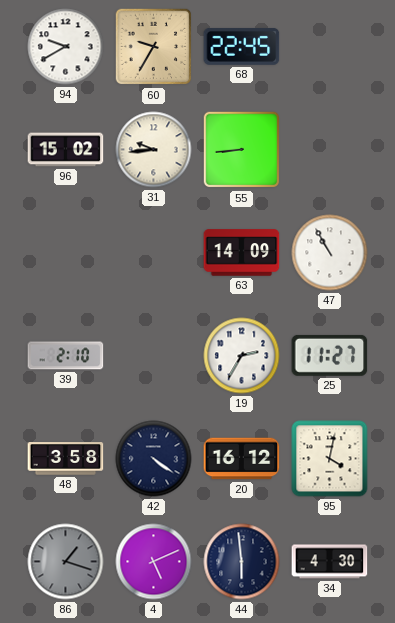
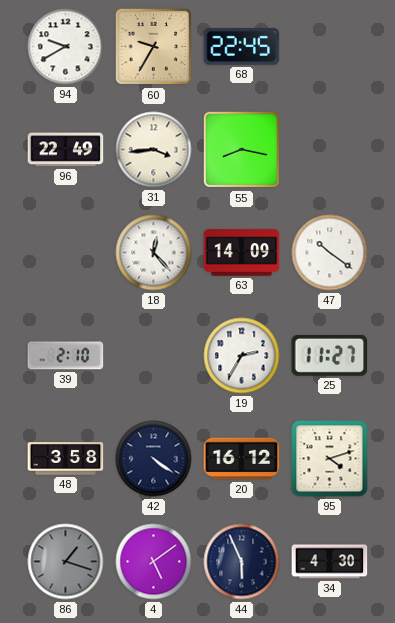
96: 15:02 -> 22:49 (66, 150)
31: 9:44 -> 3:44 (154, 150)
55: 8:44 -> 8:17 (242, 150)
18: none -> 12:23 (154, 253)
47: 10:55 -> 10:21 (330, 253)
95: 4:02 -> 4:12 (330, 459)
4: 5:11 -> 5:09 (154, 562)
44: 5:59 -> 5:56 (242, 562)
